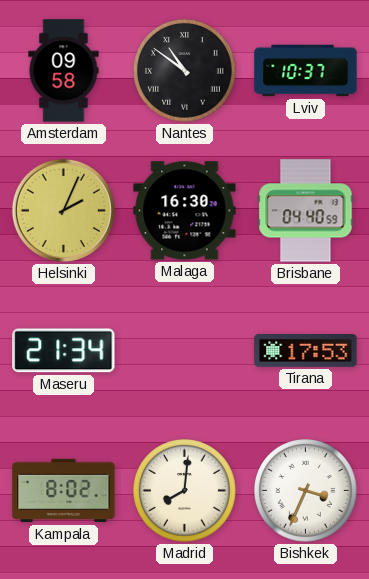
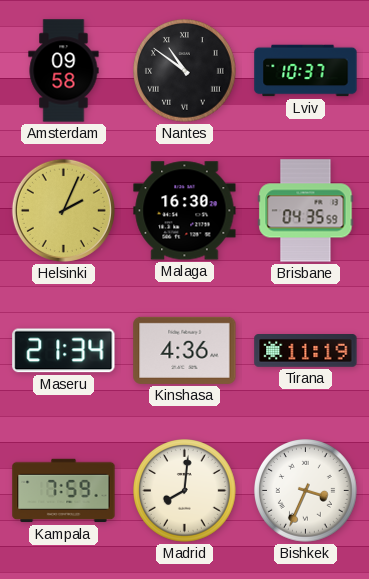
Brisbane: 04:40 -> 04:35 (306, 211)
Kinshasa: none -> 4:36 (185, 350)
Tirana: 17:53 -> 11:19 (306, 351)
Kampala: 8:02 -> 7:59 (64, 491)
